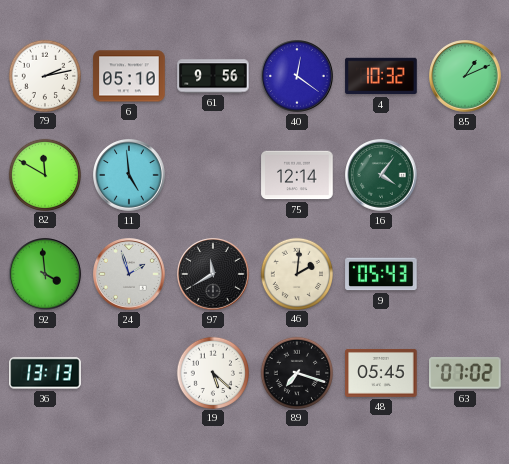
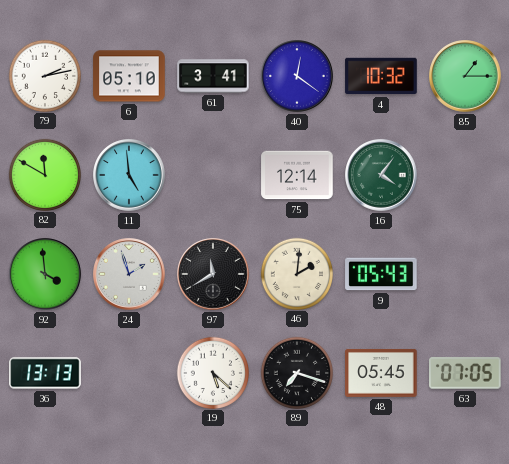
61: 9:56 -> 3:41 (213, 76)
85: 1:11 -> 1:15 (465, 76)
63: 07:02 -> 07:05 (466, 374)
